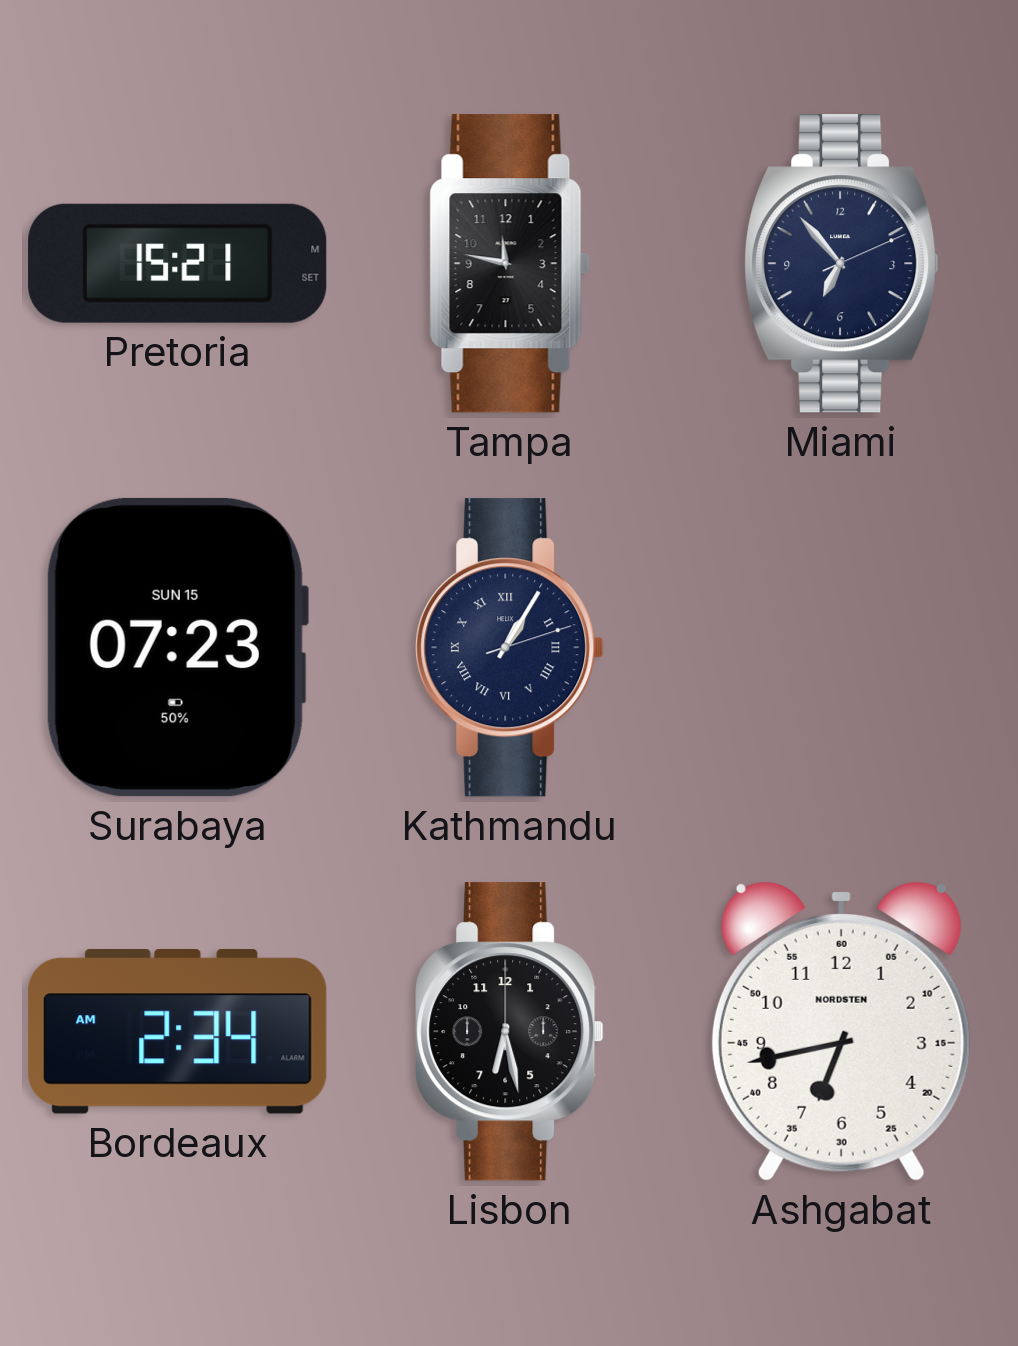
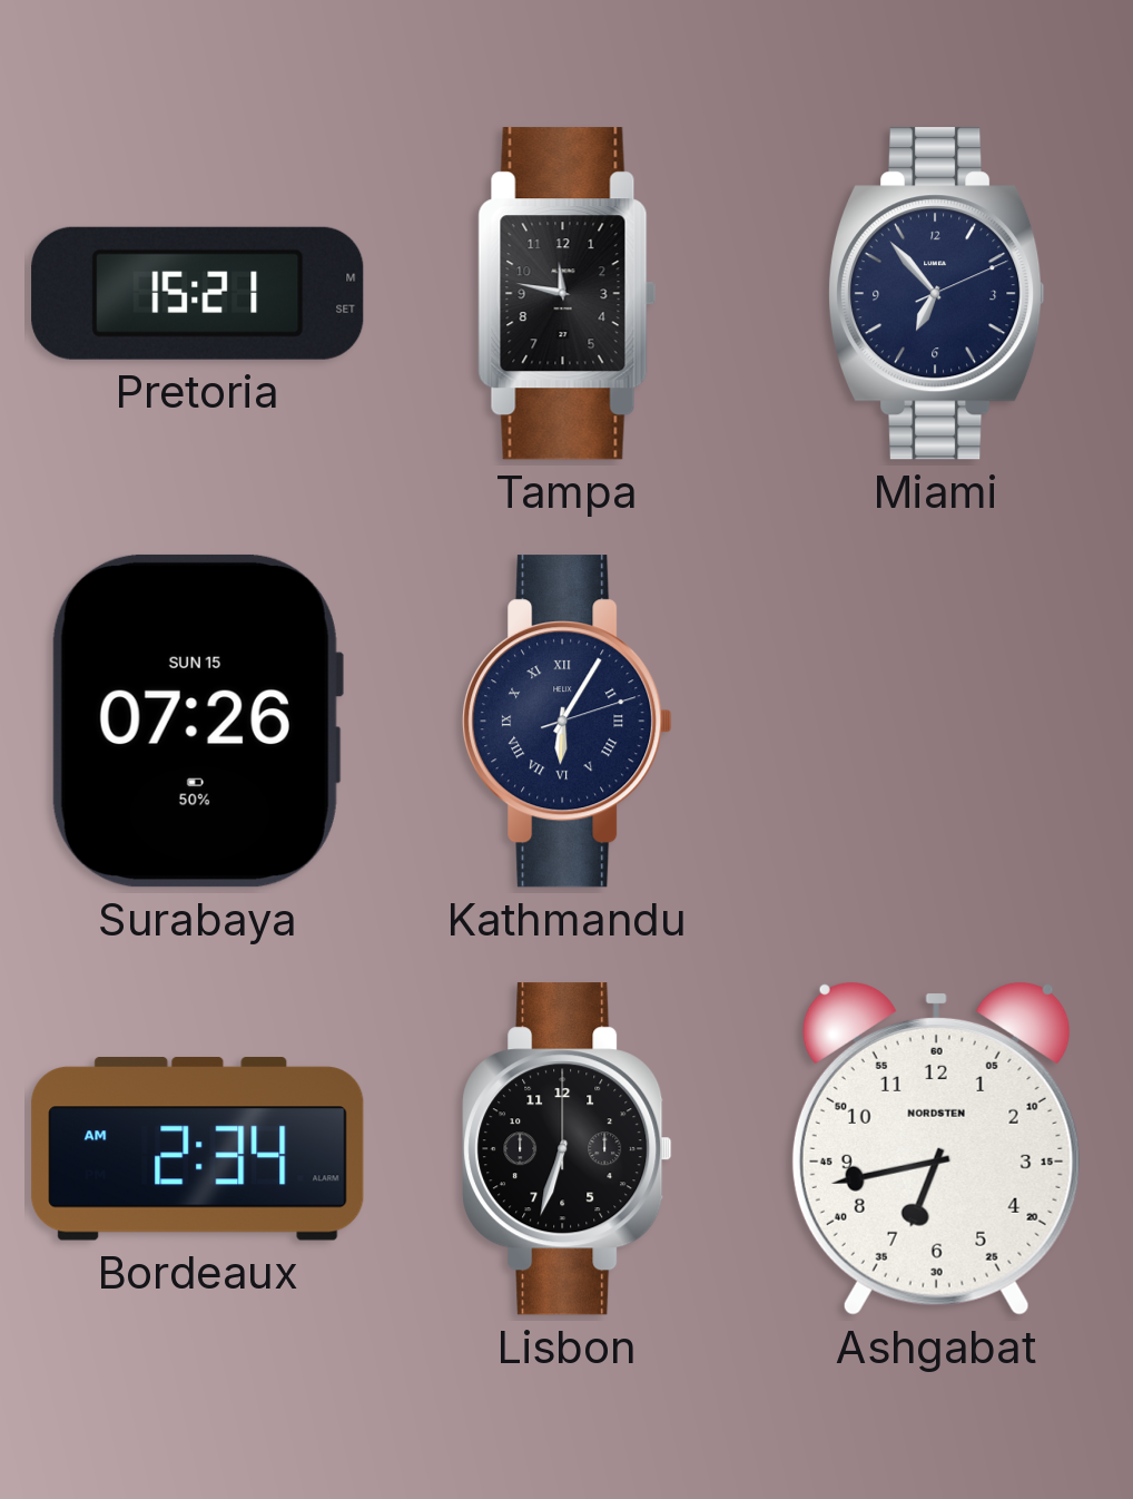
Surabaya: 07:23 -> 07:26 (197, 721)
Kathmandu: 1:05 -> 6:05 (568, 722)
Lisbon: 6:28 -> 6:33 (568, 1149)
